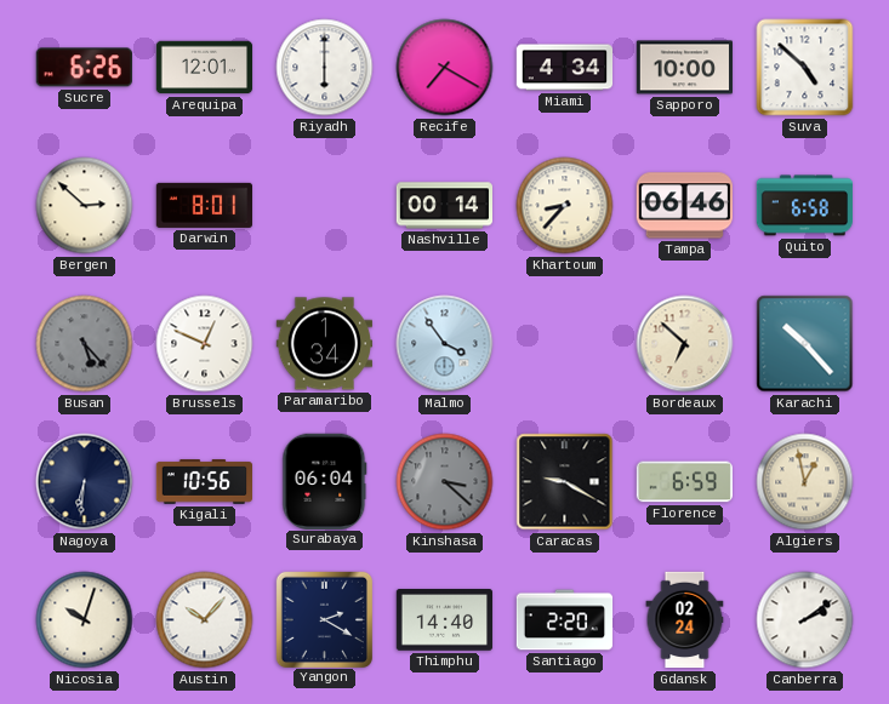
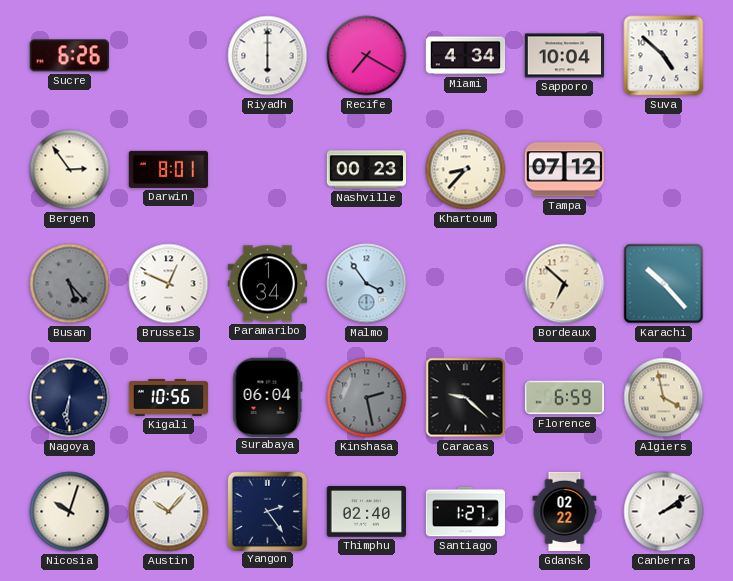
Arequipa: 12:01 -> none (205, 68)
Sapporo: 10:00 -> 10:04 (564, 56)
Bergen: 2:52 -> 2:54 (70, 170)
Nashville: 00:14 -> 00:23 (366, 170)
Tampa: 06:46 -> 07:12 (564, 170)
Quito: 6:58 -> none (804, 206)
Kinshasa: 3:22 -> 2:28 (367, 398)
Caracas: 9:20 -> 9:22 (466, 398)
Algiers: 12:58 -> 3:58 (664, 398)
Yangon: 2:20 -> 2:24 (267, 511)
Thimphu: 14:40 -> 02:40 (366, 512)
Santiago: 2:20 -> 1:27 (466, 512)
Gdansk: 02:24 -> 02:22 (565, 512)
